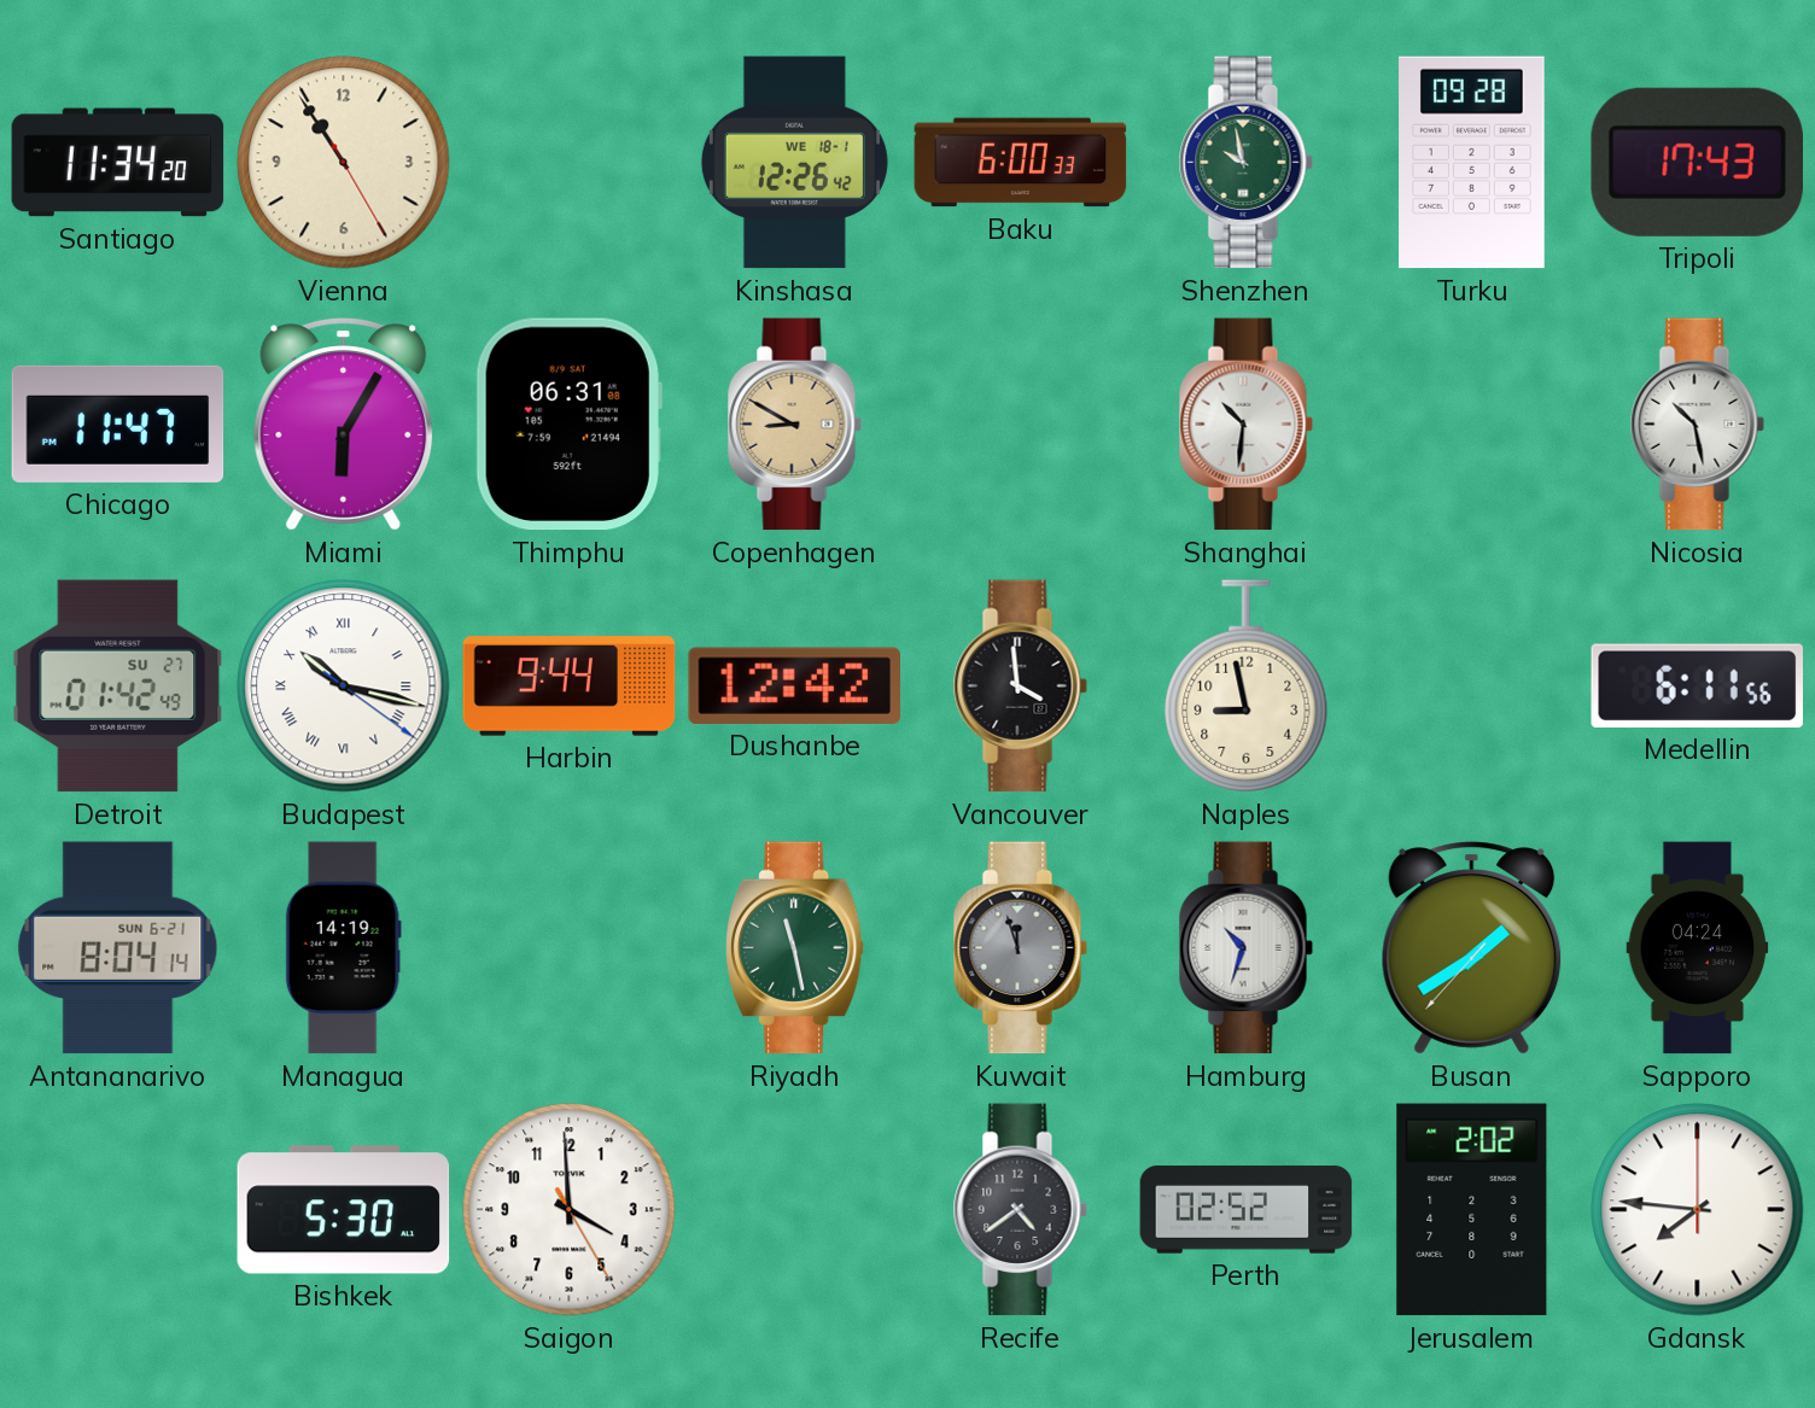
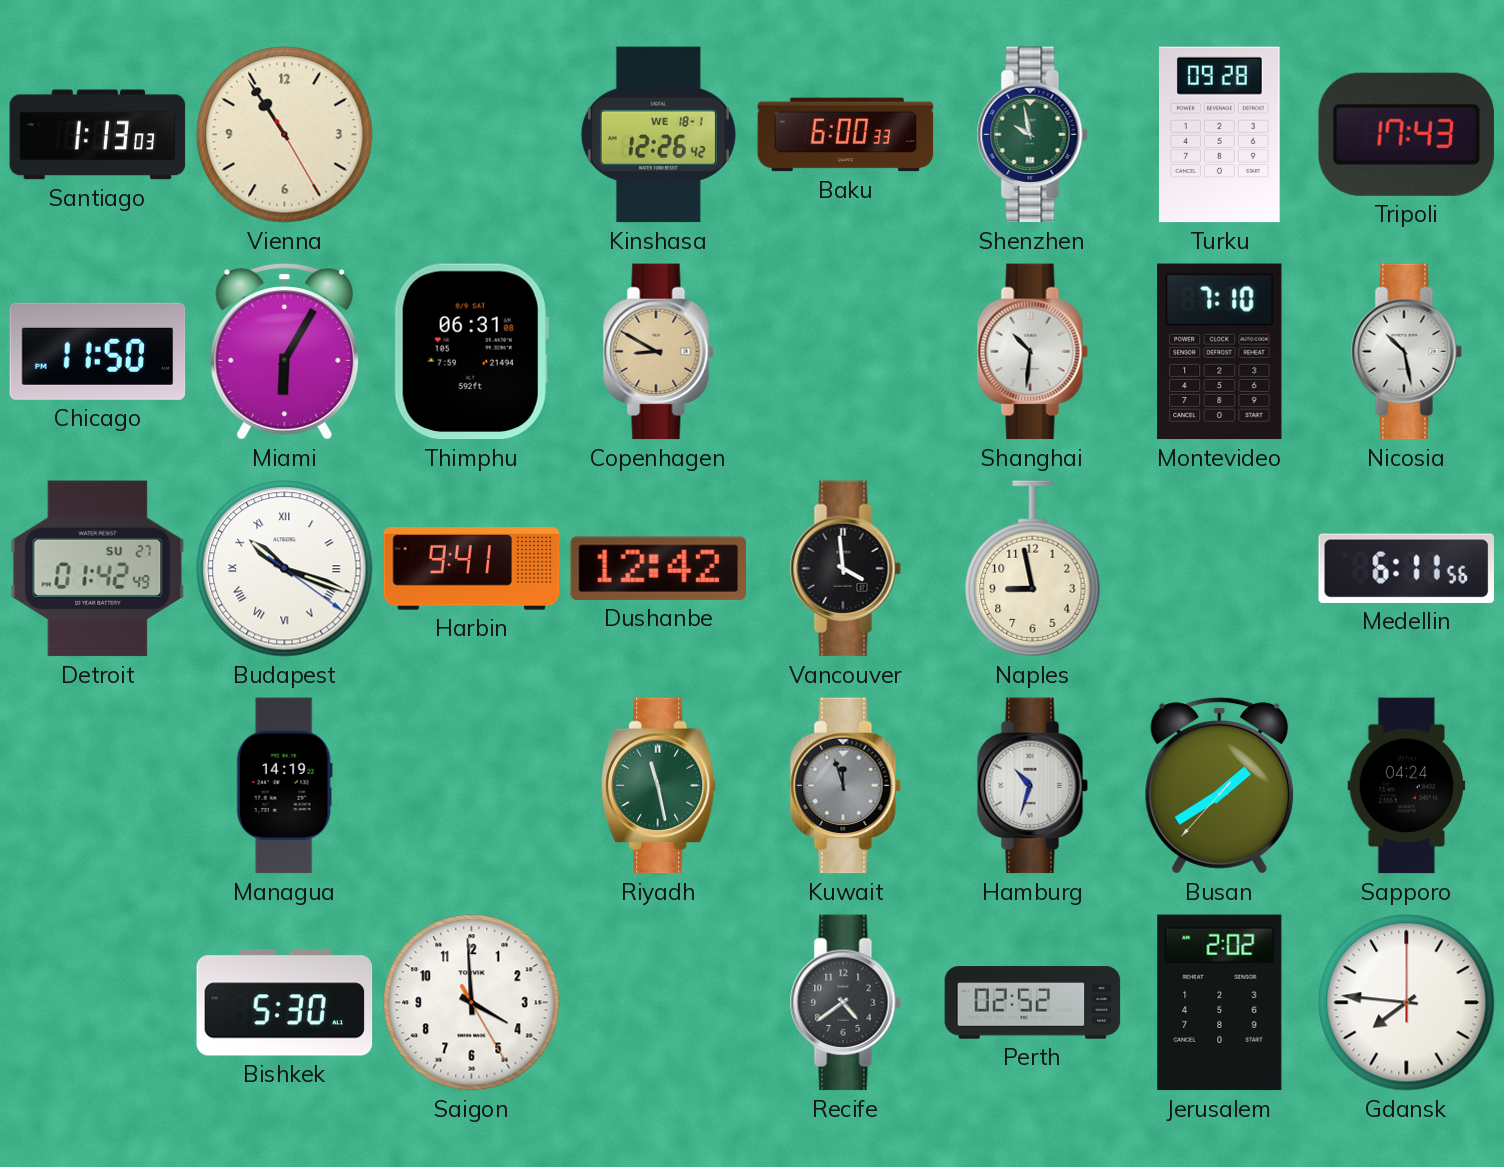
Santiago: 11:34 -> 1:13 (98, 135)
Chicago: 11:47 -> 11:50 (98, 351)
Montevideo: none -> 7:10 (1220, 352)
Budapest: 10:17 -> 10:18 (285, 569)
Harbin: 9:44 -> 9:41 (472, 569)
Antananarivo: 8:04 -> none (118, 948)
